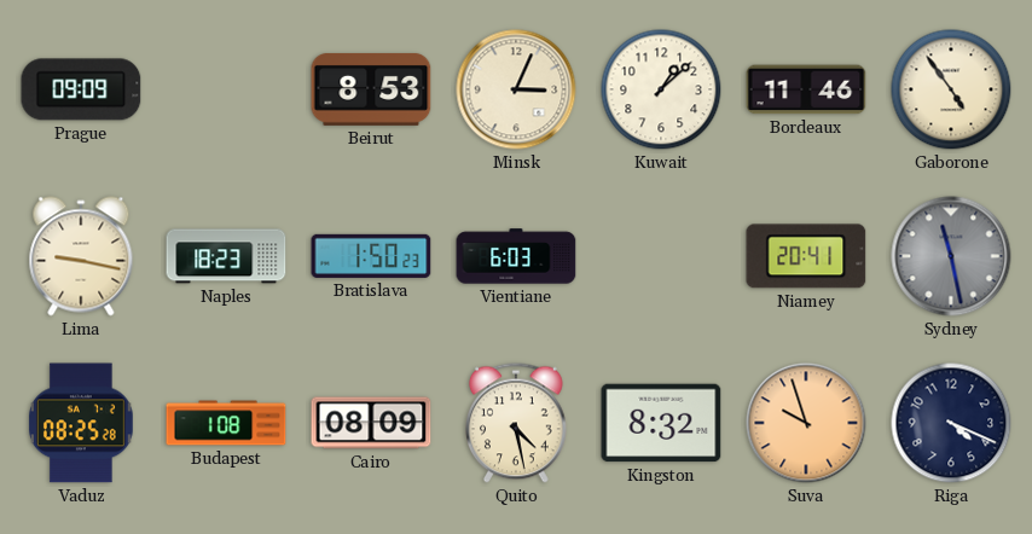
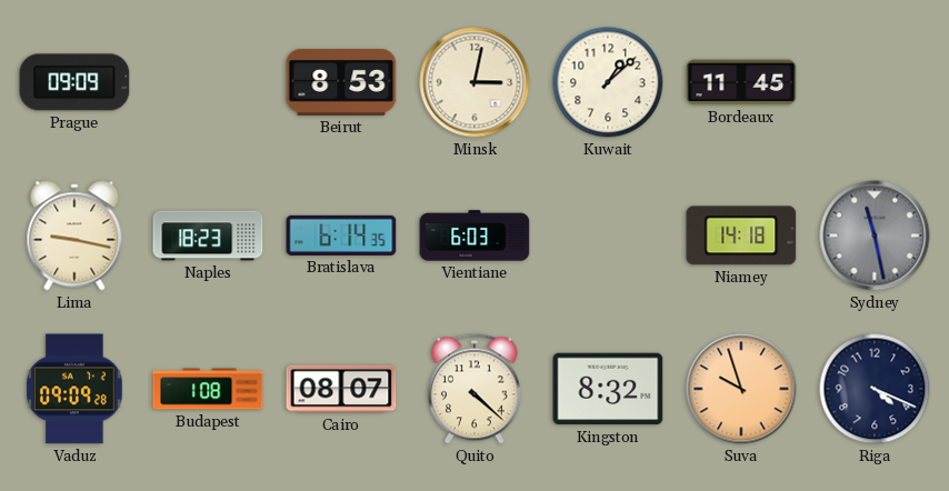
Minsk: 3:04 -> 3:02 (474, 82)
Bordeaux: 11:46 -> 11:45 (741, 82)
Gaborone: 4:54 -> none (951, 89)
Bratislava: 1:50 -> 6:14 (341, 236)
Niamey: 20:41 -> 14:18 (741, 236)
Vaduz: 08:25 -> 09:09 (74, 389)
Cairo: 08:09 -> 08:07 (341, 389)
Quito: 4:28 -> 4:22 (476, 389)
